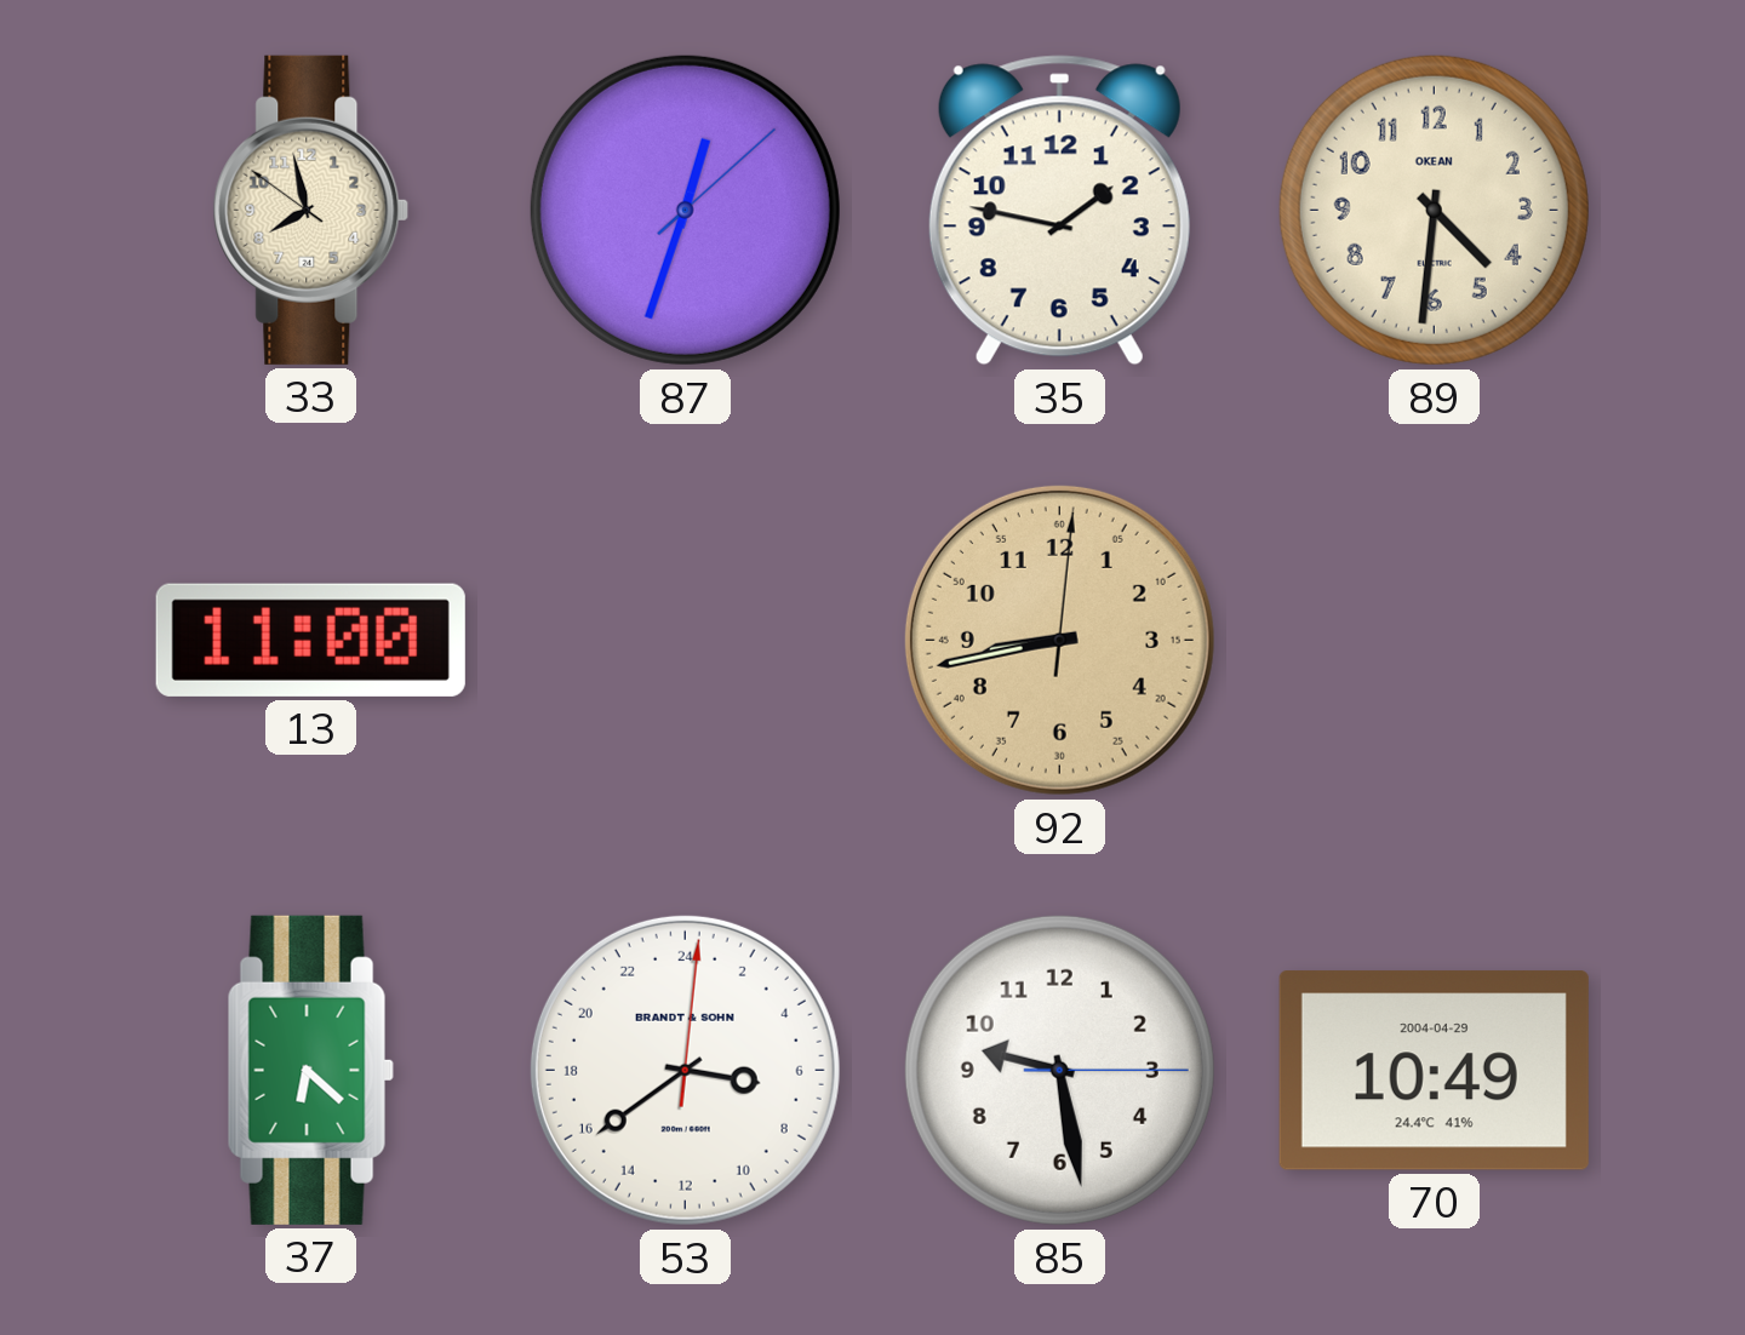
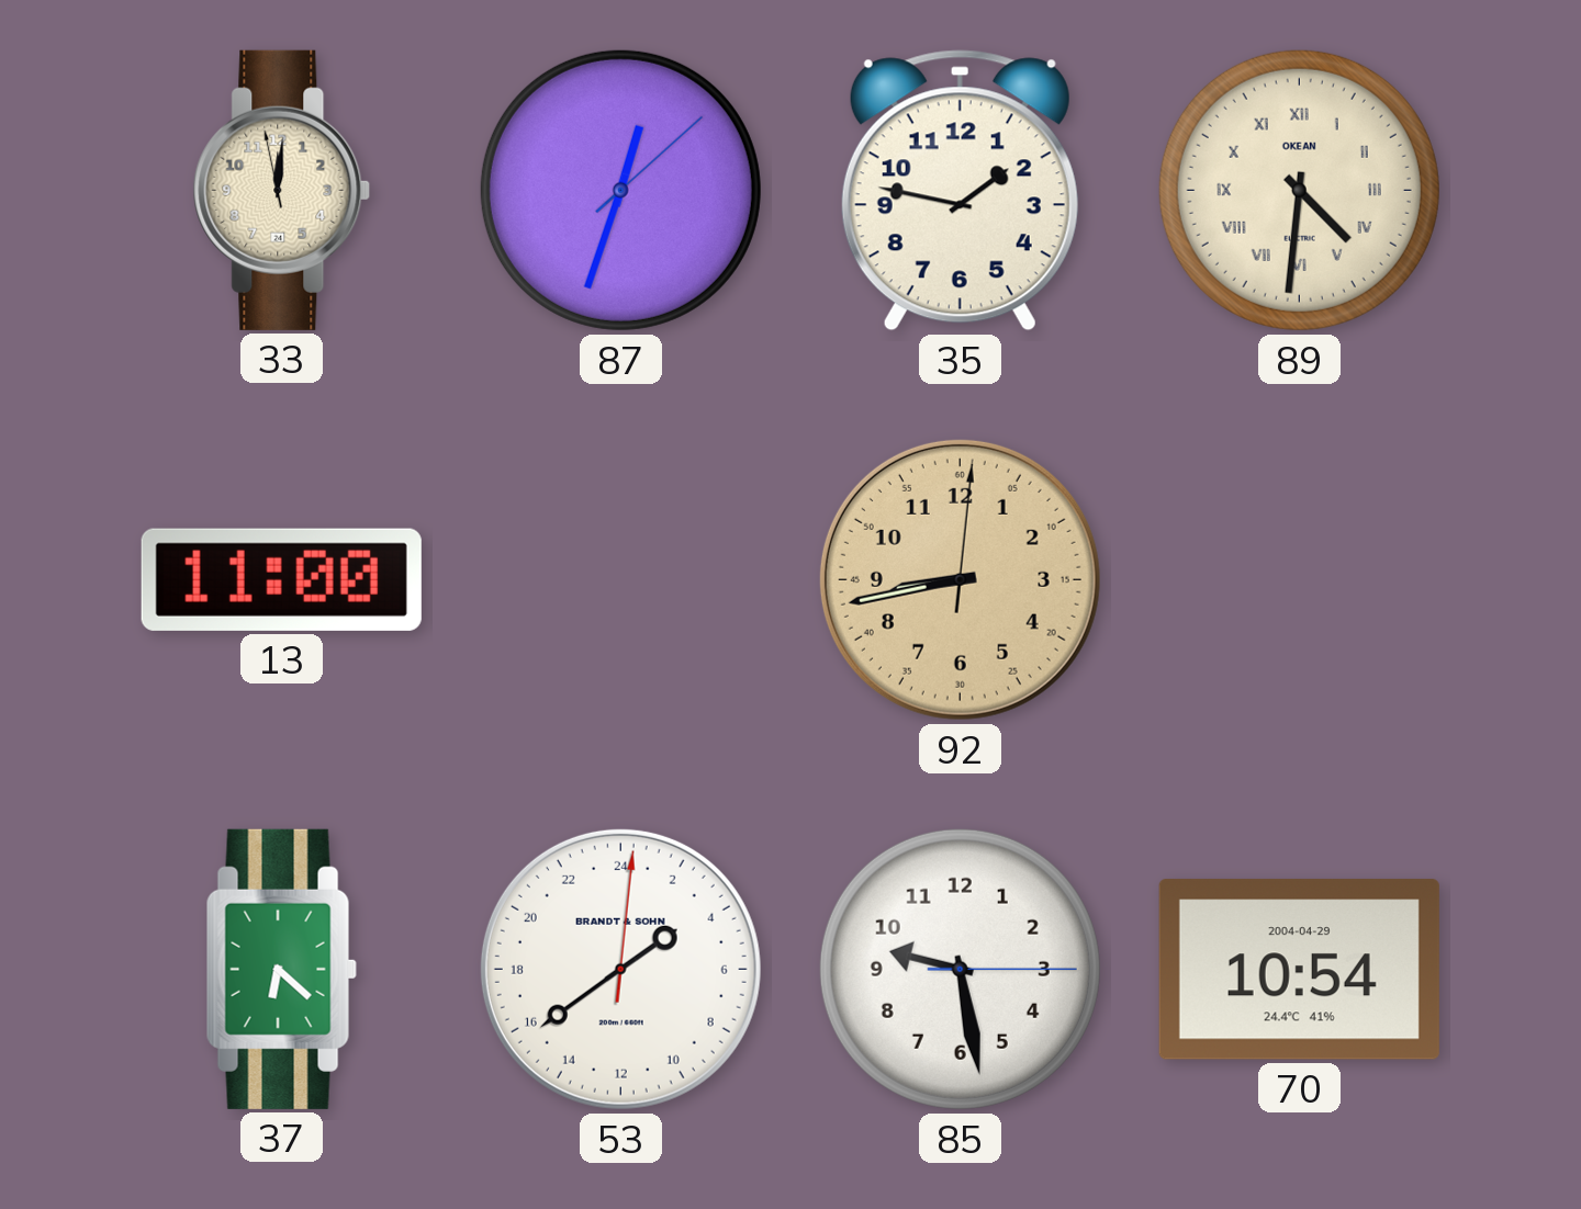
33: 7:57 -> 12:00 (282, 190)
89 numerals: Arabic -> Roman (1299, 190)
53: 6:39 -> 3:39 (620, 969)
70: 10:49 -> 10:54 (1299, 970)
